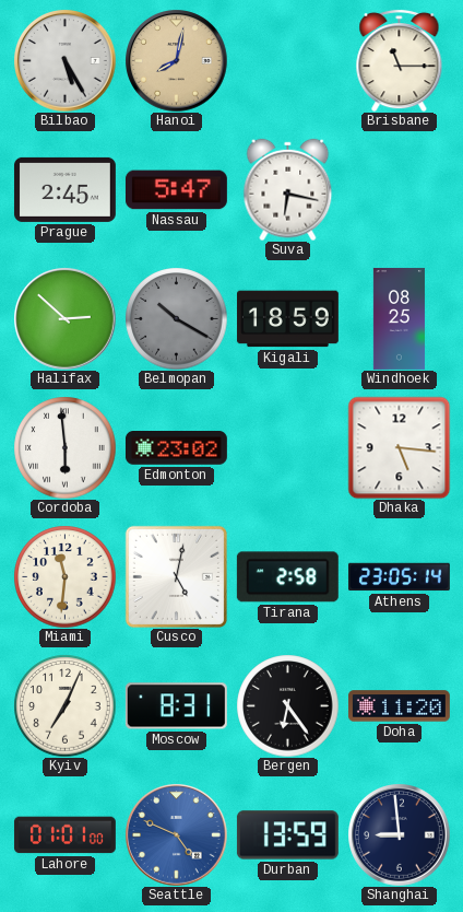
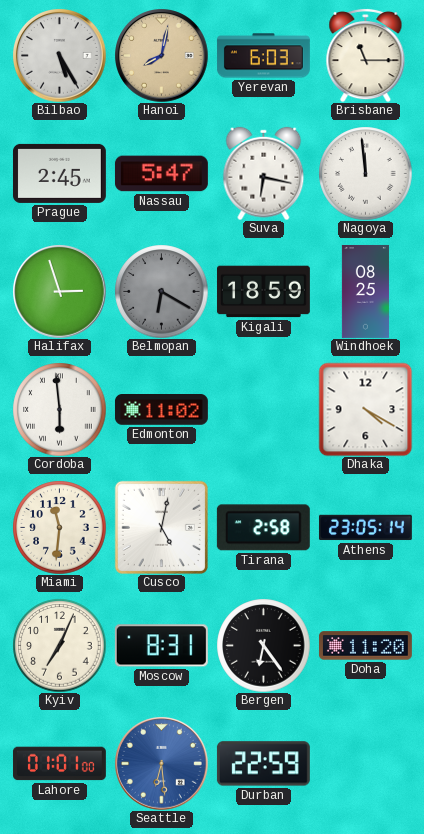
Yerevan: none -> 6:03 (263, 56)
Nagoya: none -> 11:59 (365, 173)
Halifax: 2:52 -> 2:57 (59, 291)
Belmopan: 10:20 -> 6:20 (161, 291)
Edmonton: 23:02 -> 11:02 (161, 410)
Dhaka: 5:16 -> 4:20 (365, 409)
Seattle: 4:49 -> 6:29 (161, 763)
Durban: 13:59 -> 22:59 (263, 764)
Shanghai: 8:59 -> none (399, 834)
